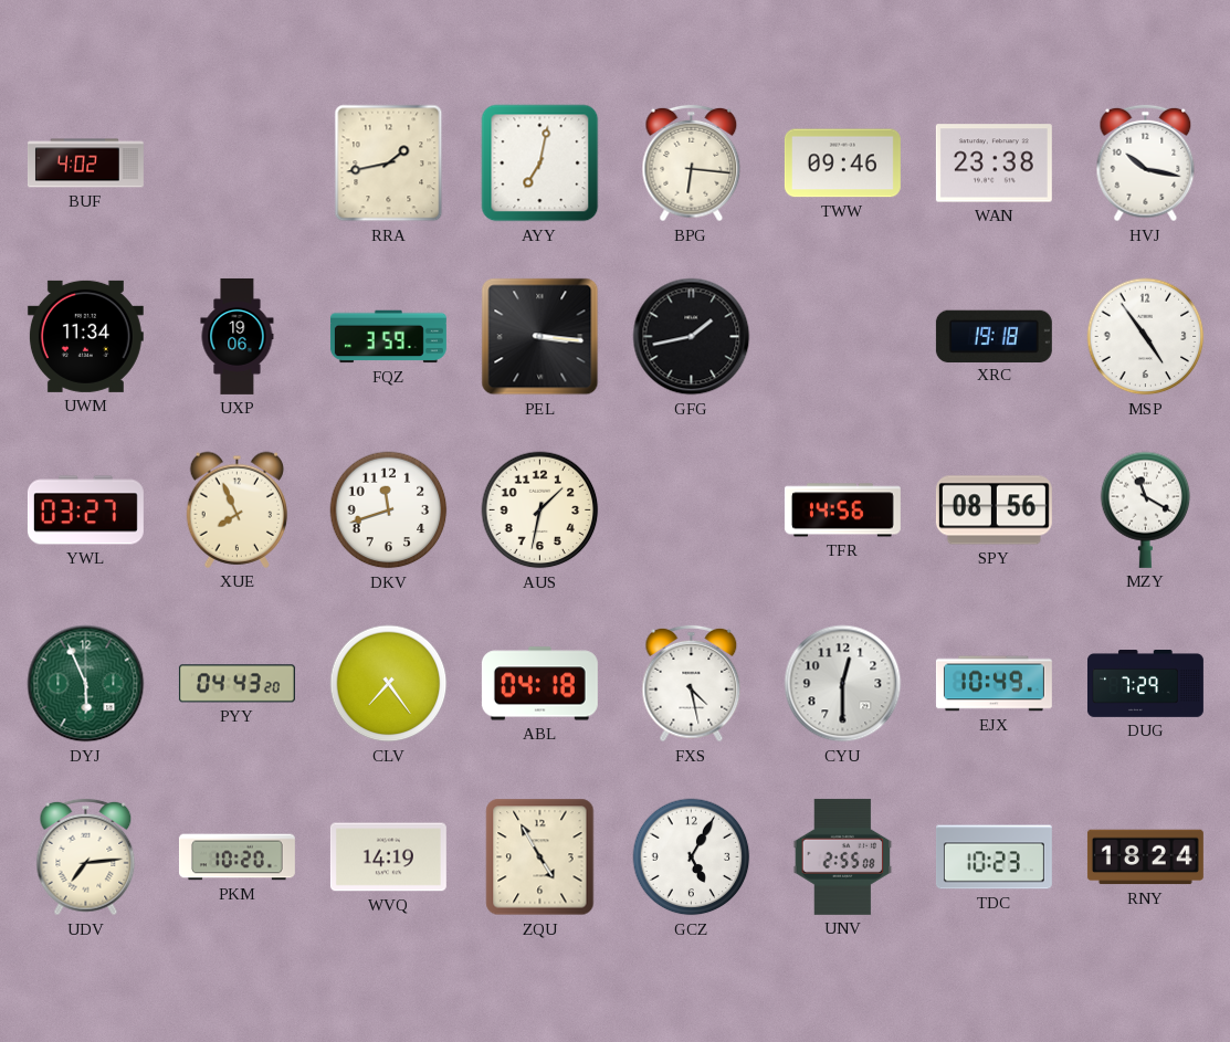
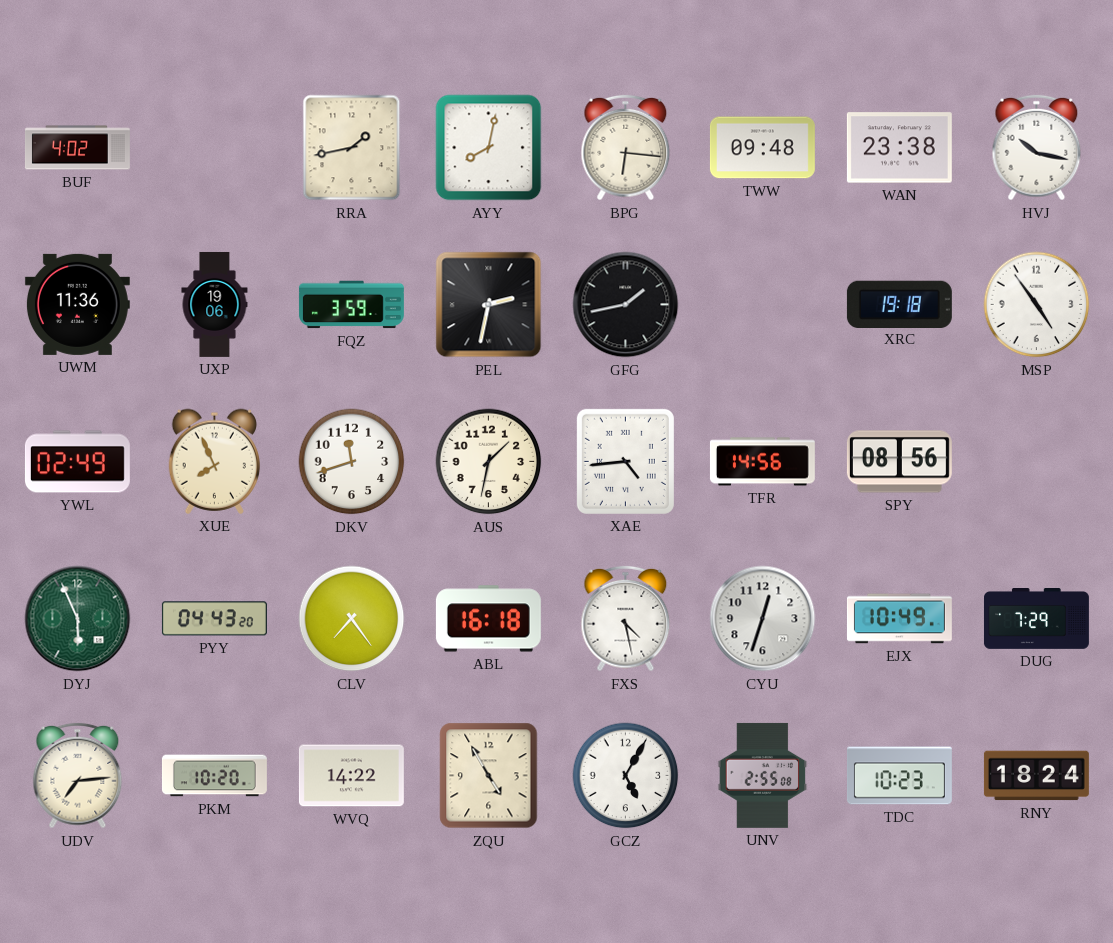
AYY: 7:02 -> 8:02 (489, 148)
TWW: 09:46 -> 09:48 (762, 148)
UWM: 11:34 -> 11:36 (77, 304)
PEL: 3:16 -> 2:32 (489, 305)
YWL: 03:27 -> 02:49 (77, 462)
XAE: none -> 4:44 (625, 461)
MZY: 11:20 -> none (1146, 509)
ABL: 04:18 -> 16:18 (488, 619)
CYU: 12:30 -> 12:33 (763, 619)
WVQ: 14:19 -> 14:22 (351, 776)
